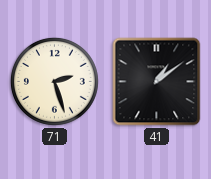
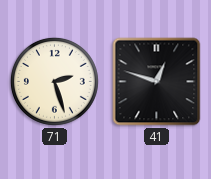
41: 1:09 -> 12:48 (157, 82)
